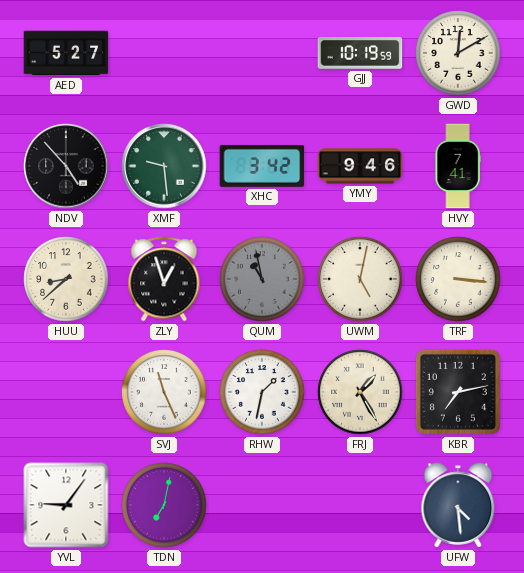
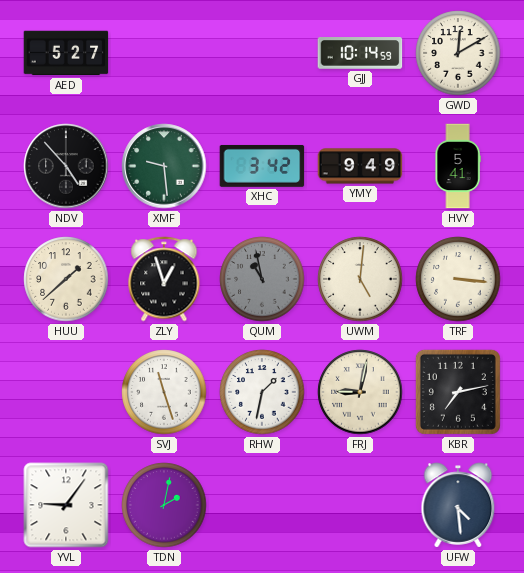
GJJ: 10:19 -> 10:14 (360, 53)
YMY: 9:46 -> 9:49 (360, 166)
HVY: 7:41 -> 5:41 (458, 166)
HUU: 8:38 -> 1:38 (66, 279)
UWM: 5:02 -> 5:01 (360, 279)
SVJ: 11:26 -> 11:27 (164, 392)
FRJ: 1:25 -> 9:02 (360, 392)
TDN: 7:02 -> 2:02 (164, 505)
